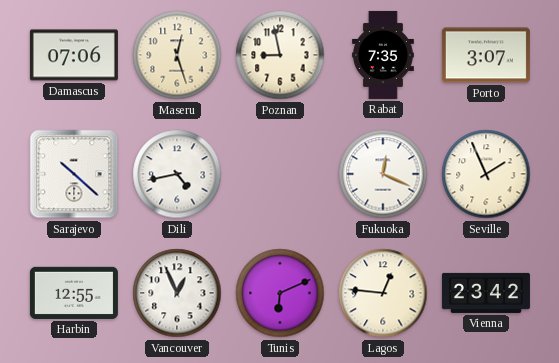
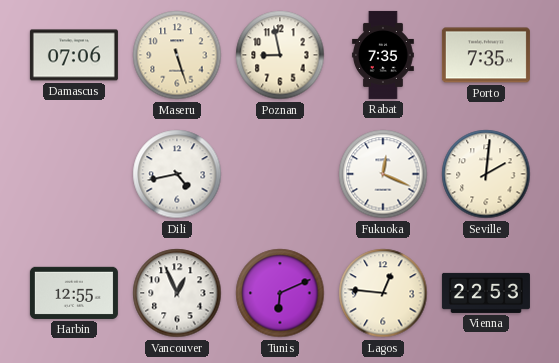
Maseru: 12:27 -> 5:27 (177, 55)
Porto: 3:07 -> 7:35 (486, 55)
Sarajevo: 10:22 -> none (74, 174)
Seville: 1:56 -> 2:01 (486, 174)
Vienna: 23:42 -> 22:53 (486, 293)
